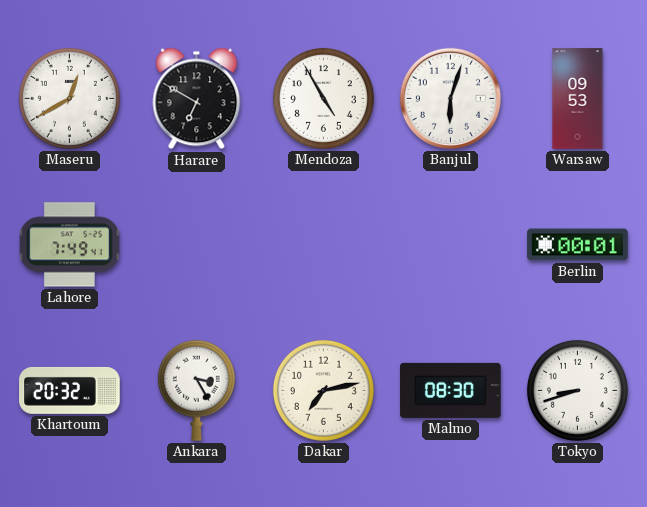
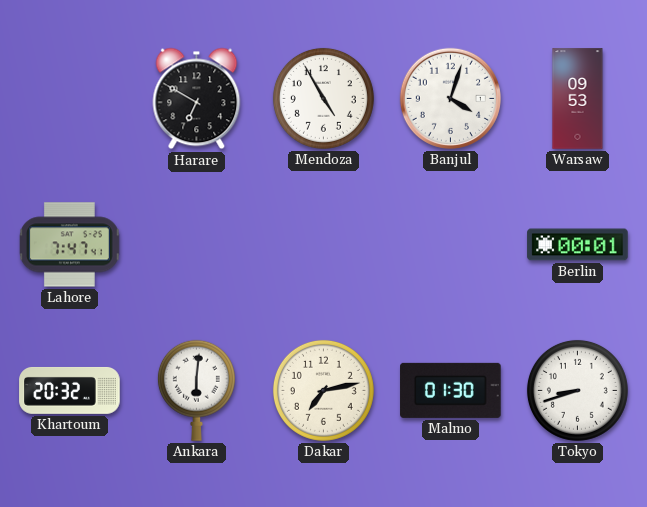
Maseru: 12:40 -> none (69, 98)
Banjul: 6:03 -> 4:03 (450, 98)
Lahore: 7:49 -> 7:47 (69, 245)
Ankara: 3:25 -> 6:01 (196, 390)
Malmo: 08:30 -> 01:30 (451, 390)
